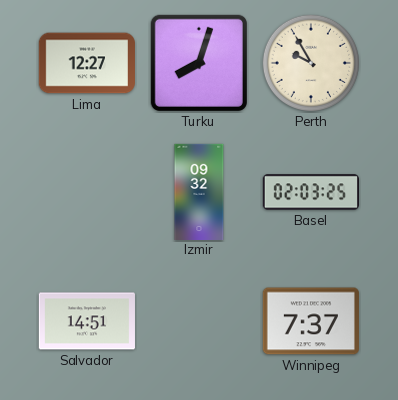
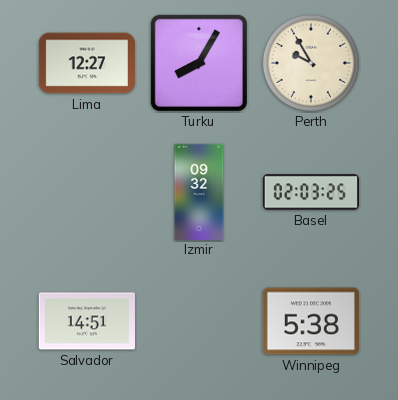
Turku: 8:03 -> 8:05 (199, 63)
Winnipeg: 7:37 -> 5:38 (311, 321)
